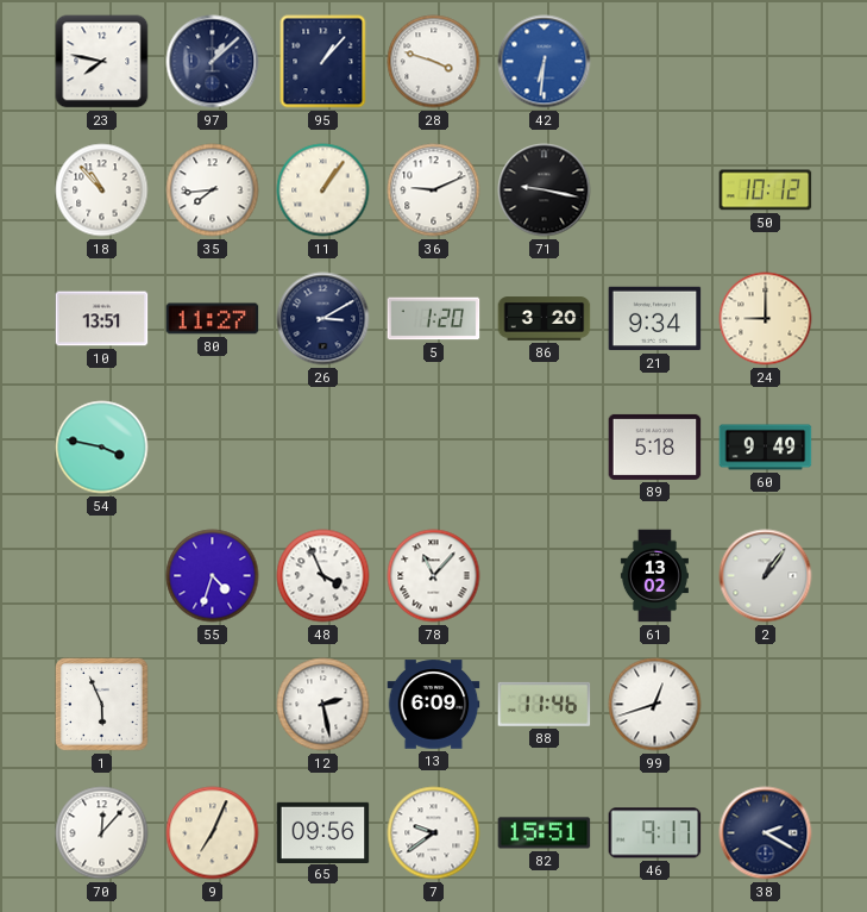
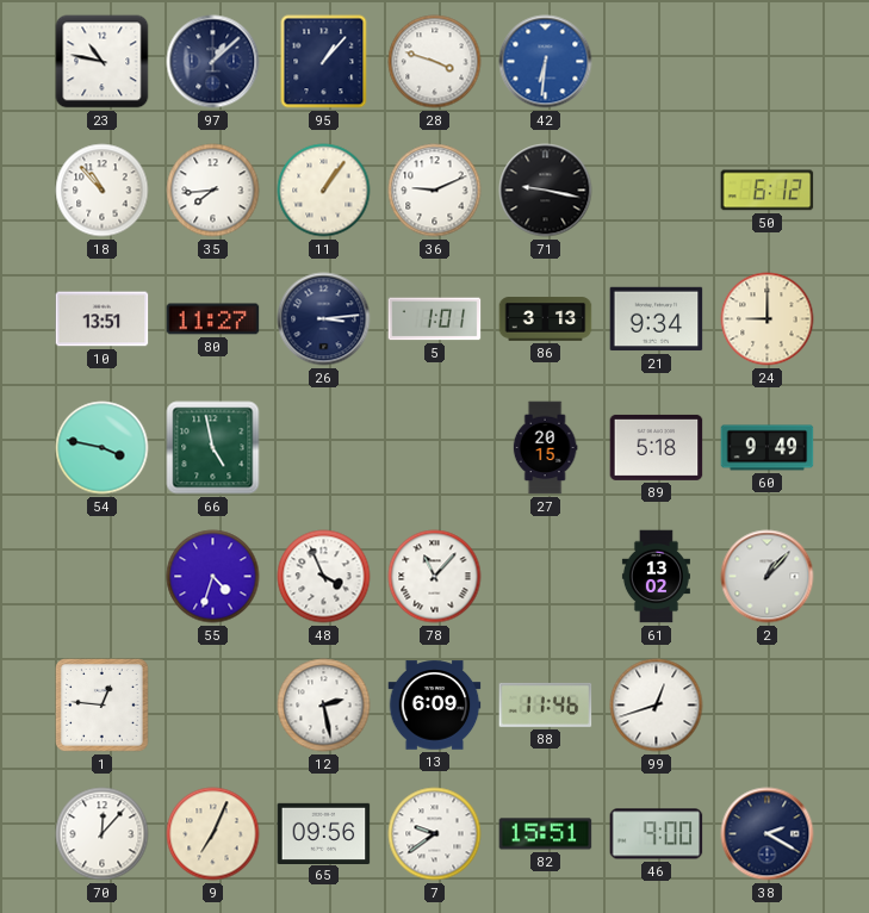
23: 7:47 -> 10:47 (103, 62)
50: 10:12 -> 6:12 (768, 191)
26: 3:10 -> 3:14 (324, 319)
5: 1:20 -> 1:01 (435, 319)
86: 3:20 -> 3:13 (546, 319)
66: none -> 4:58 (213, 448)
27: none -> 20:15 (545, 448)
2: 1:06 -> 1:07 (768, 577)
1: 5:56 -> 12:46 (103, 706)
46: 9:17 -> 9:00 (657, 834)
